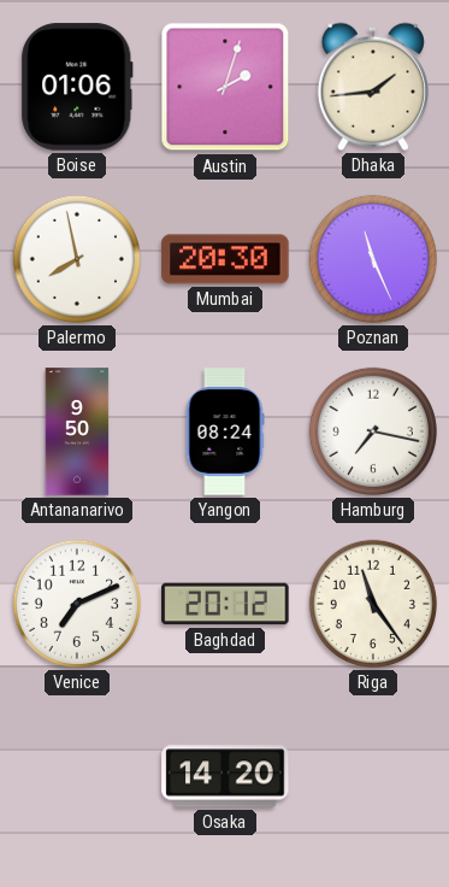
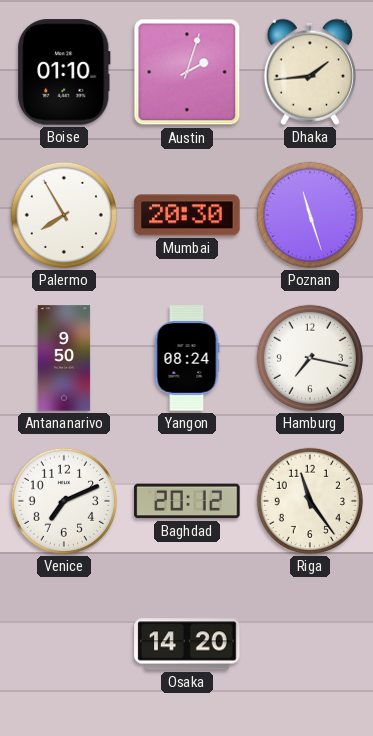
Boise: 01:06 -> 01:10 (64, 72)
Palermo: 7:58 -> 7:55 (64, 215)
Poznan: 11:26 -> 11:27 (310, 215)
